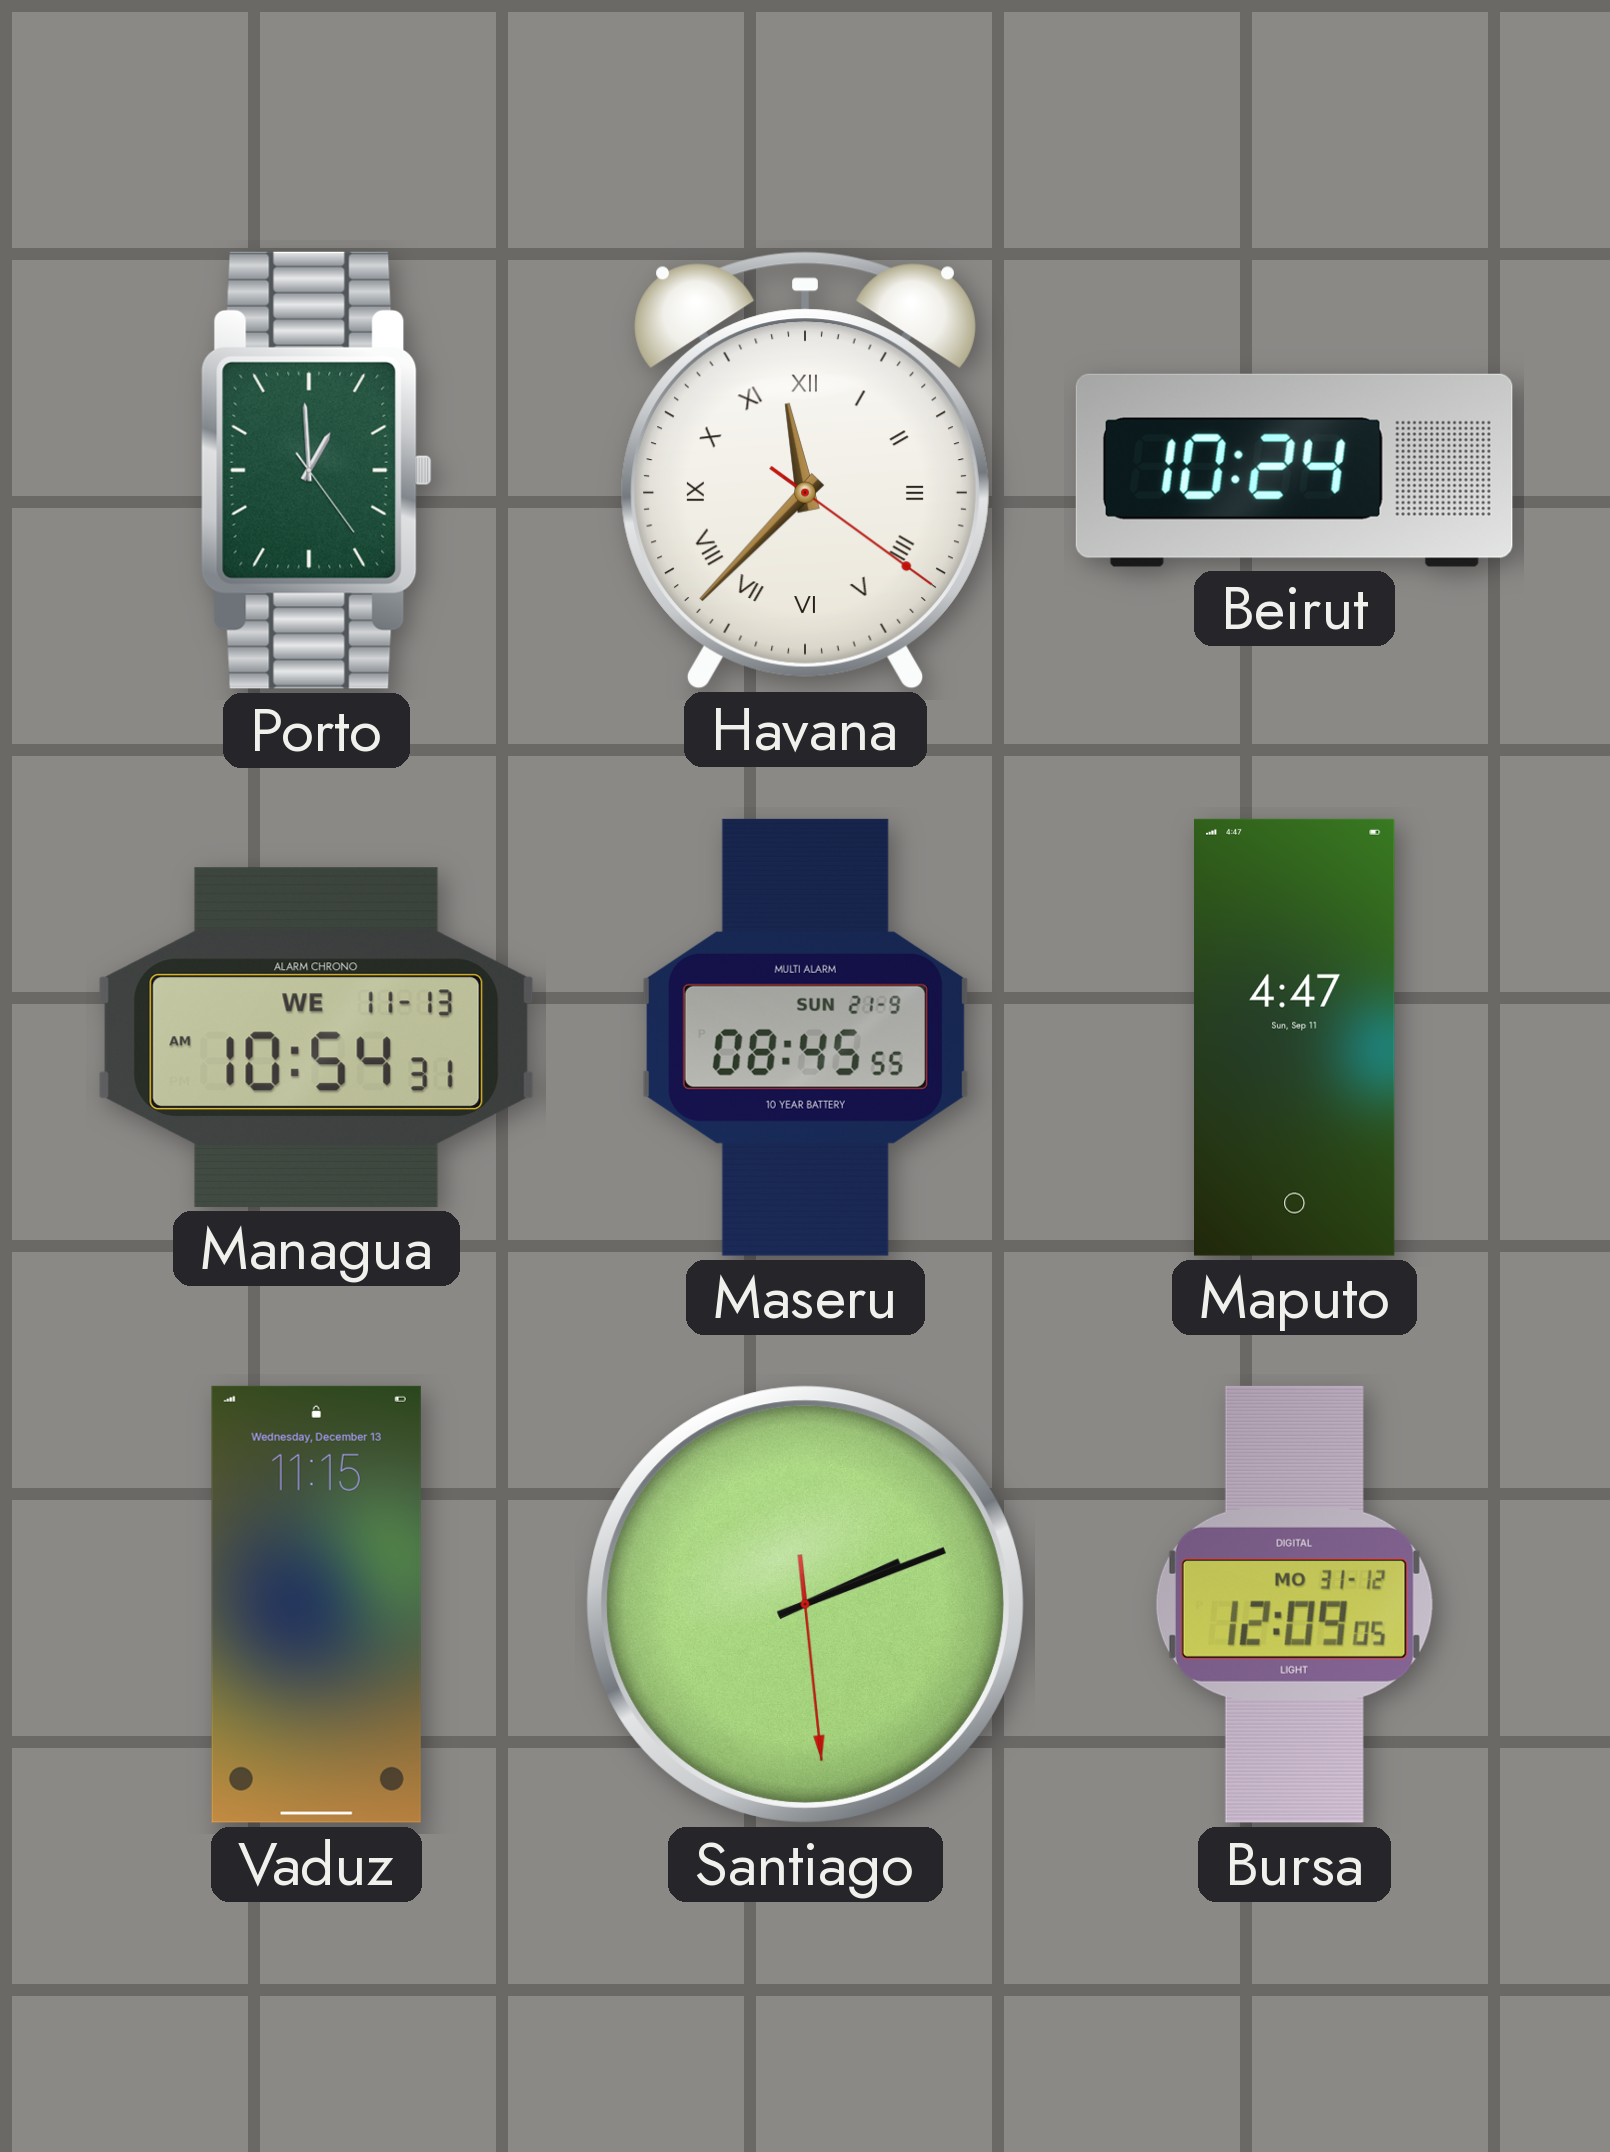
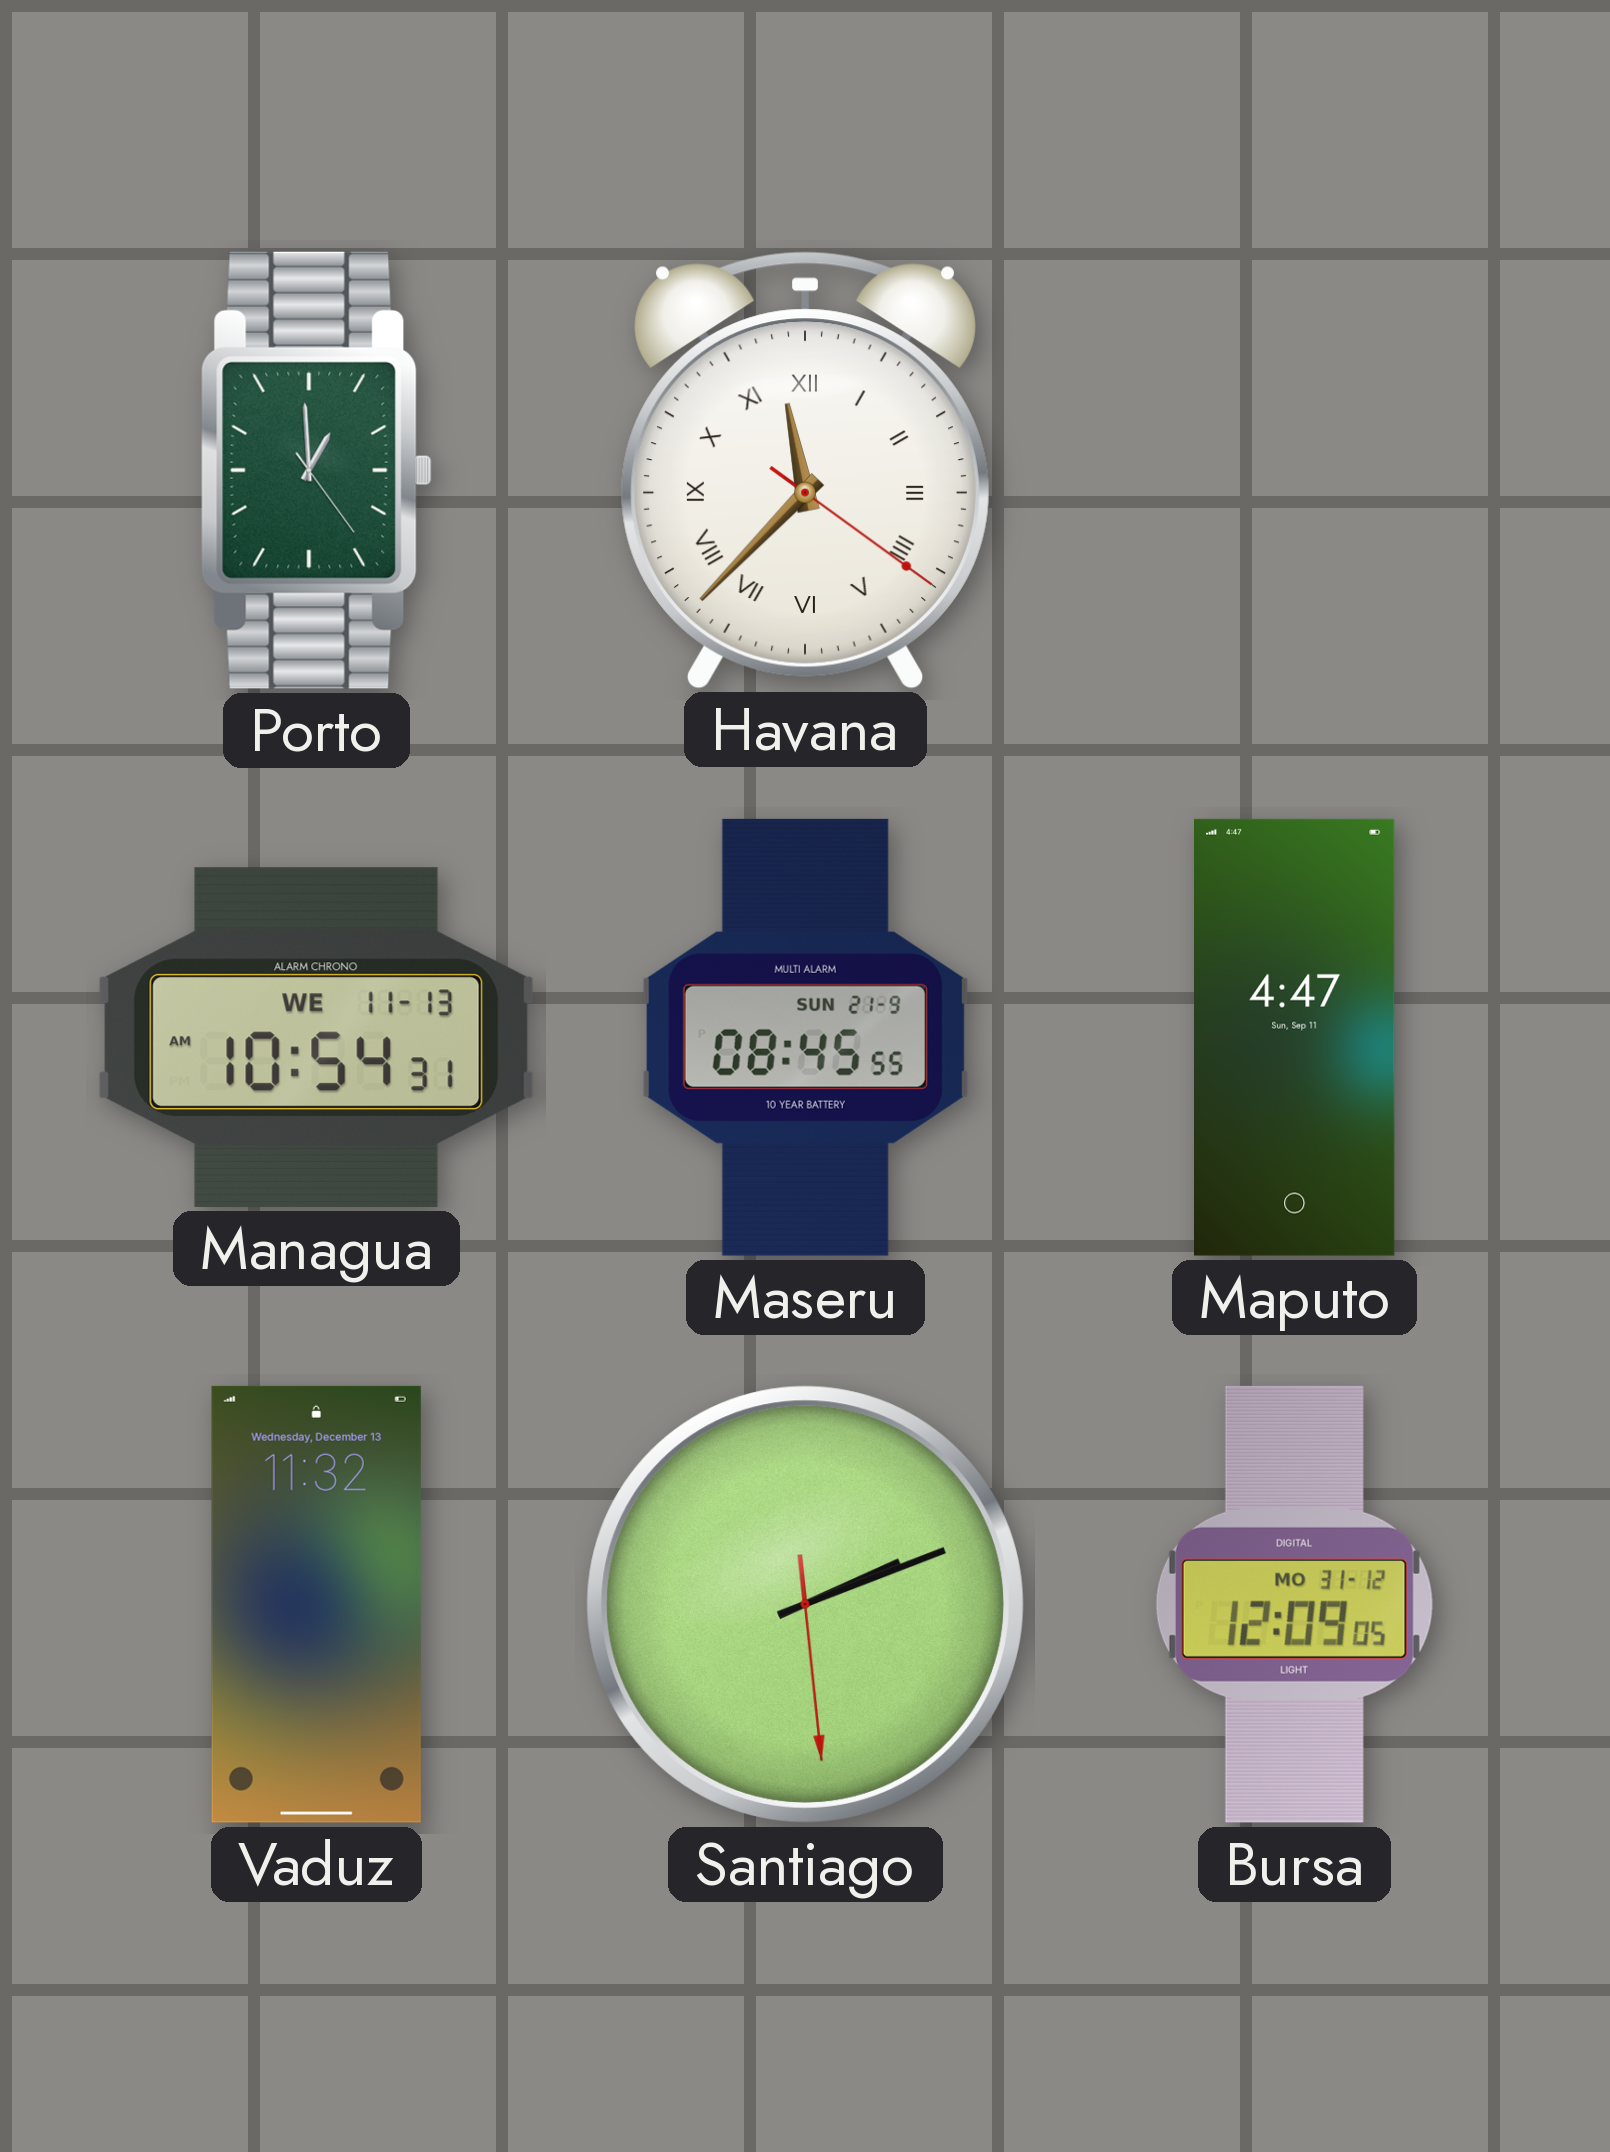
Beirut: 10:24 -> none (1294, 470)
Vaduz: 11:15 -> 11:32 (316, 1604)
